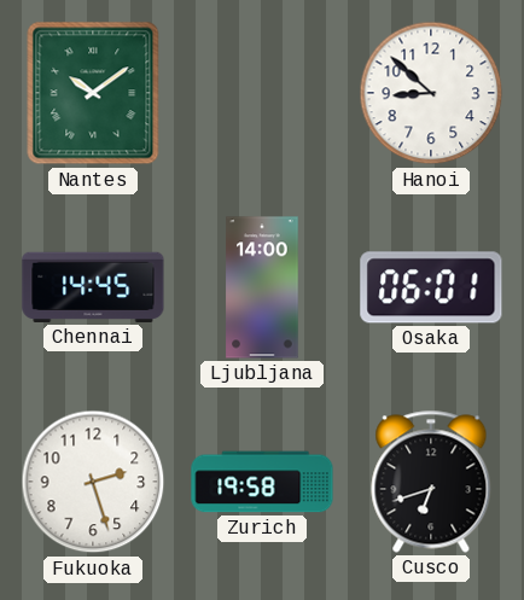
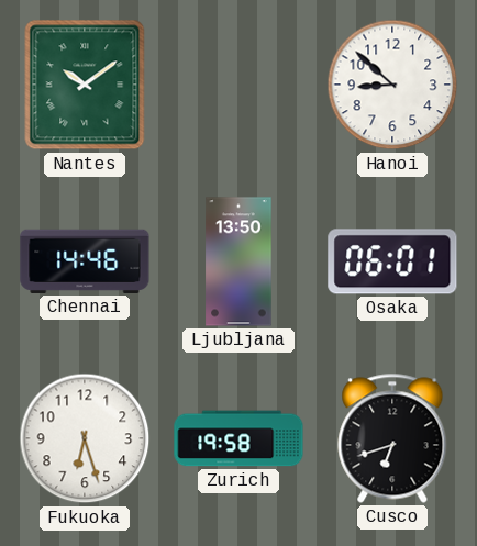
Chennai: 14:45 -> 14:46 (85, 261)
Ljubljana: 14:00 -> 13:50 (239, 261)
Fukuoka: 2:27 -> 6:27 (85, 438)
